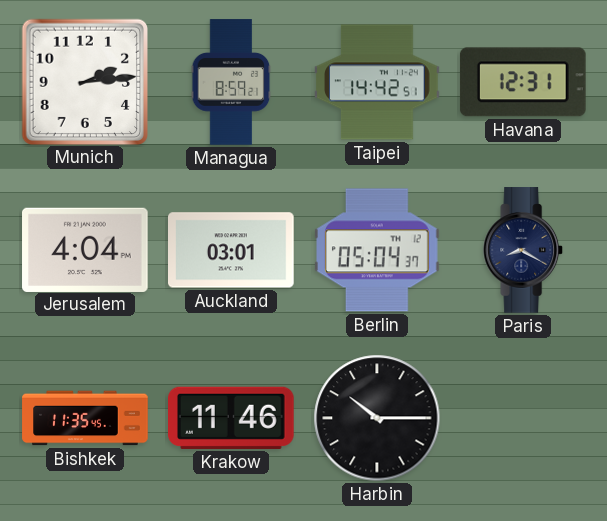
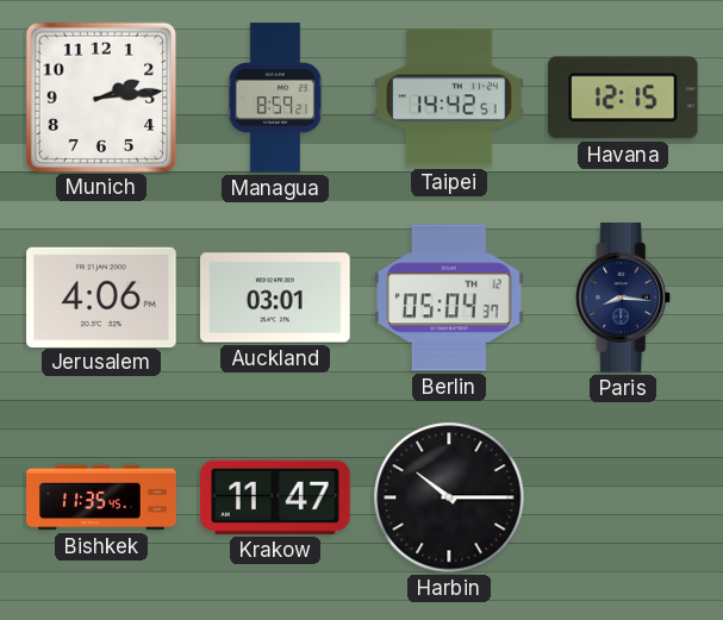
Havana: 12:31 -> 12:15 (623, 98)
Jerusalem: 4:04 -> 4:06 (101, 296)
Paris: 8:20 -> 8:16 (624, 298)
Krakow: 11:46 -> 11:47 (276, 497)
